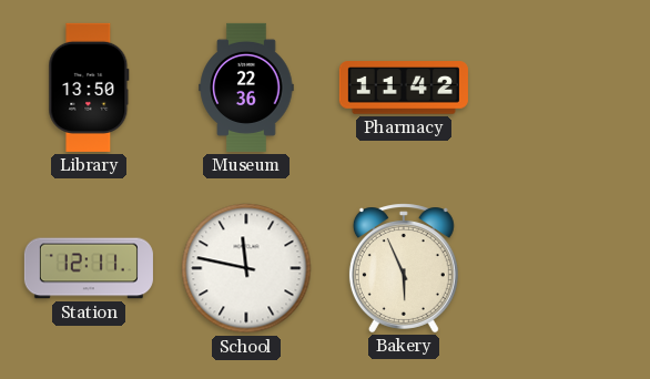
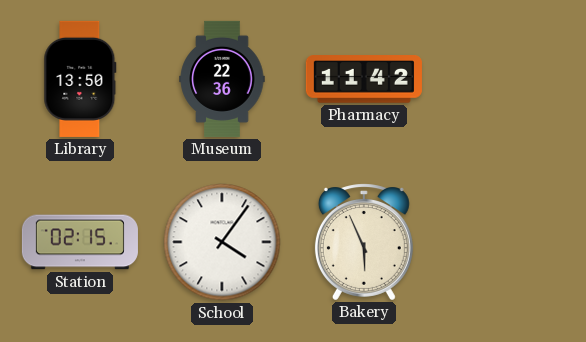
Station: 12:11 -> 02:15 (80, 242)
School: 11:47 -> 4:06 (222, 242)
